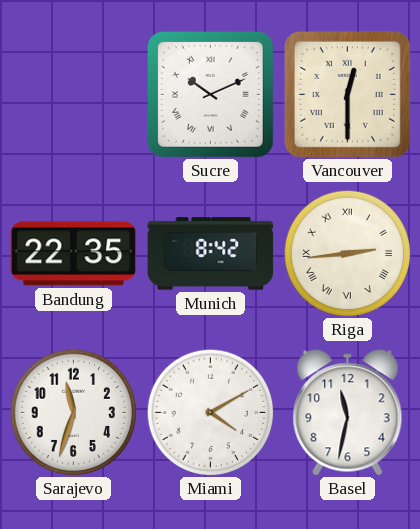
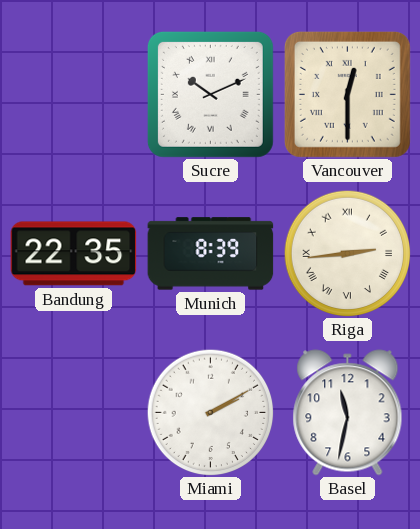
Munich: 8:42 -> 8:39 (211, 254)
Sarajevo: 11:33 -> none (73, 412)
Miami: 4:10 -> 2:10 (210, 412)
